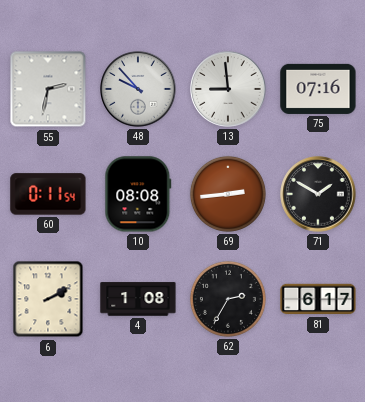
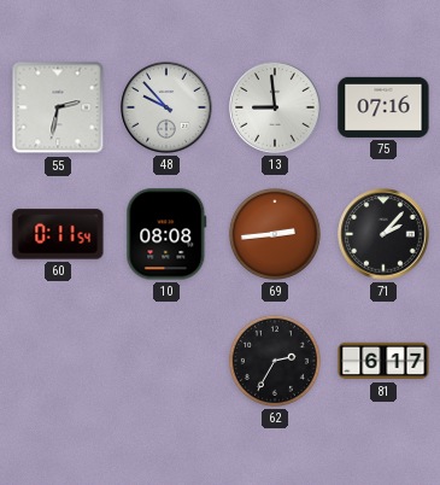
71: 1:50 -> 2:07 (383, 234)
6: 2:10 -> none (48, 299)
4: 1:08 -> none (138, 299)
